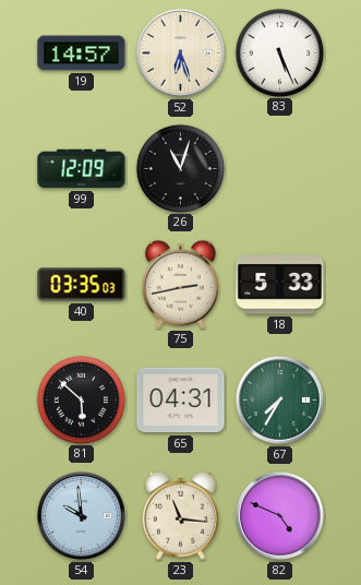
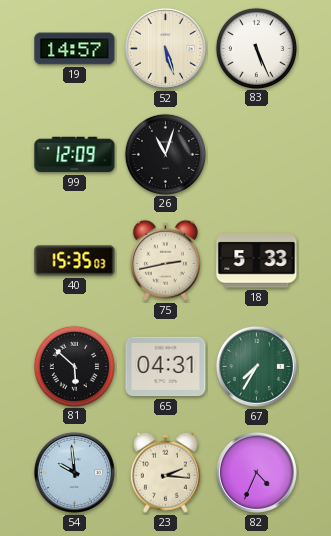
52: 6:27 -> 5:27 (165, 48)
40: 03:35 -> 15:35 (75, 261)
23: 11:16 -> 2:16 (165, 472)
82: 4:49 -> 4:34 (256, 472)
